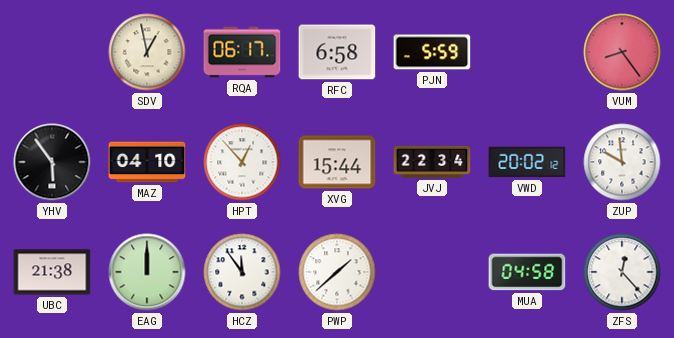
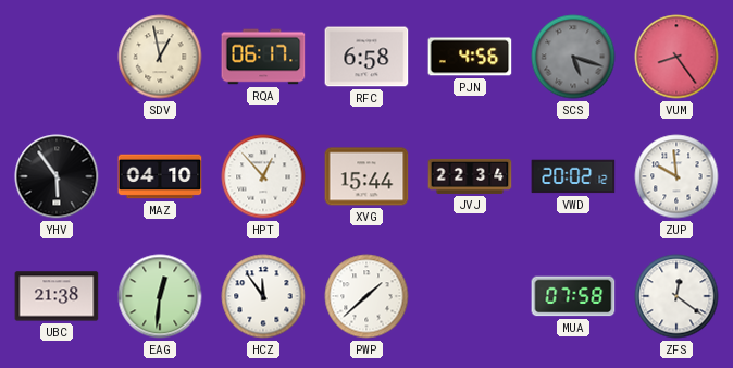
PJN: 5:59 -> 4:56 (470, 57)
SCS: none -> 5:18 (573, 57)
EAG: 12:00 -> 12:31 (160, 296)
MUA: 04:58 -> 07:58 (573, 296)
ZFS: 12:23 -> 12:21 (676, 296)
